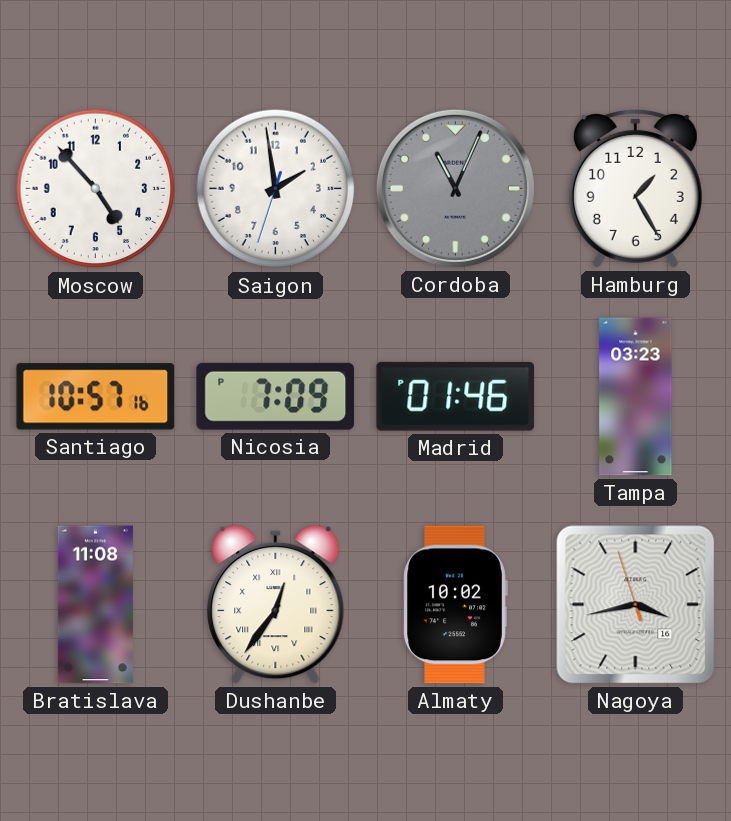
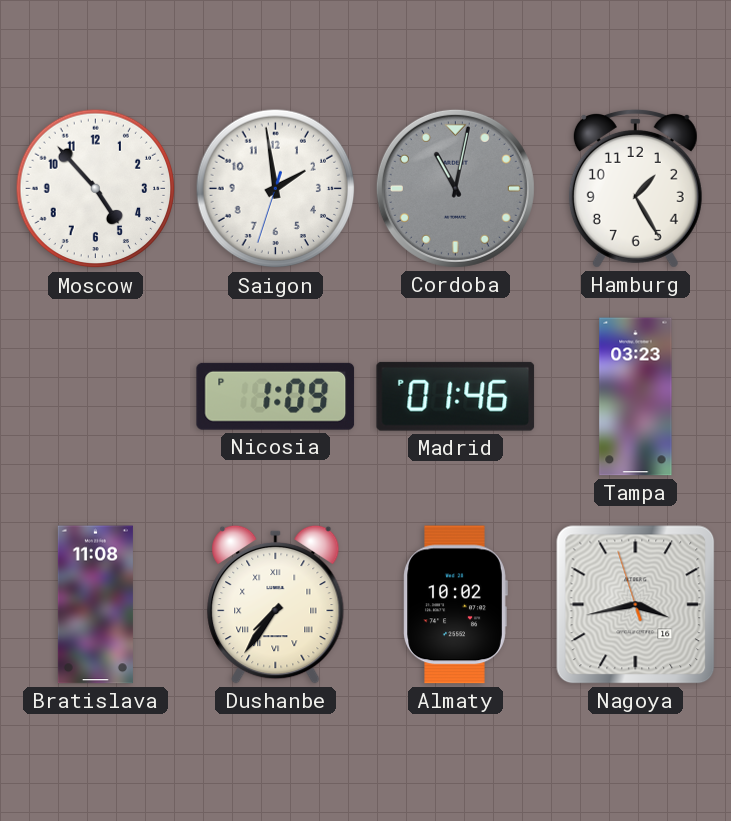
Cordoba: 11:04 -> 11:02 (455, 188)
Santiago: 10:57 -> none (96, 397)
Nicosia: 7:09 -> 1:09 (276, 396)
Dushanbe: 12:36 -> 7:36 (276, 604)
